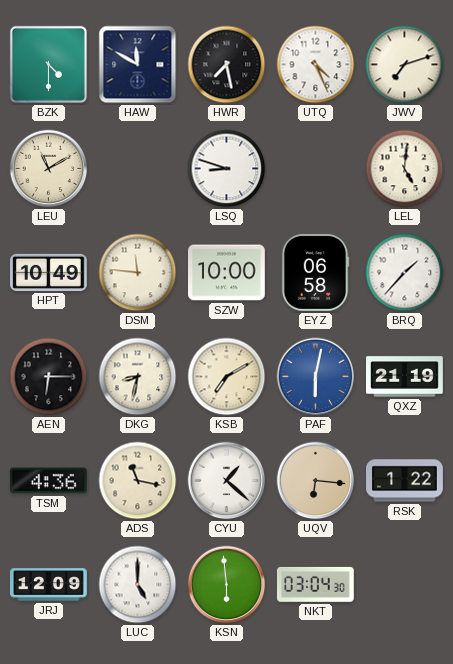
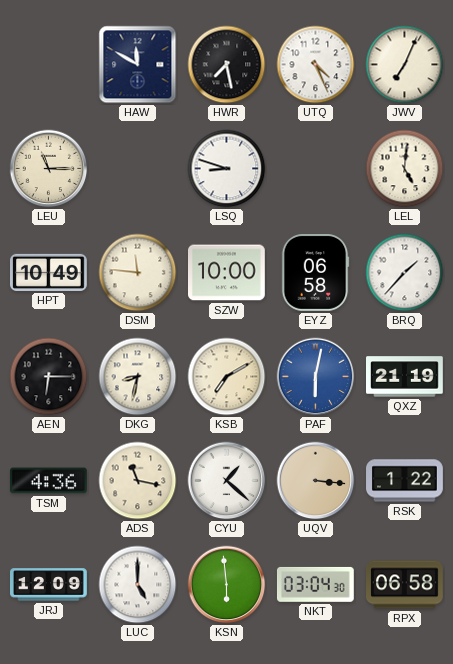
BZK: 4:30 -> none (48, 64)
JWV: 7:12 -> 7:04 (405, 65)
LEU: 11:10 -> 11:15 (49, 169)
UQV: 6:16 -> 3:16 (316, 481)
RPX: none -> 06:58 (405, 585)
